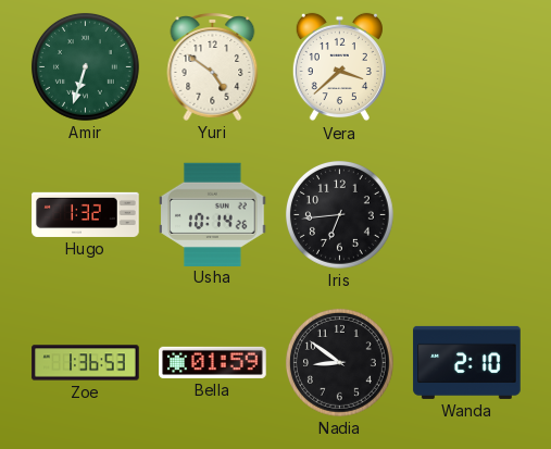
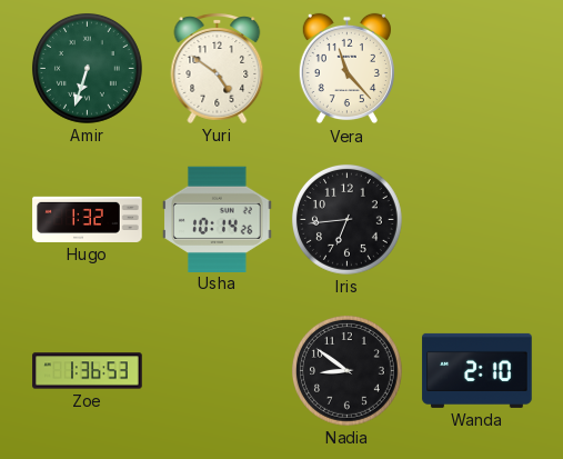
Vera: 3:38 -> 11:23 (346, 69)
Bella: 01:59 -> none (213, 362)
